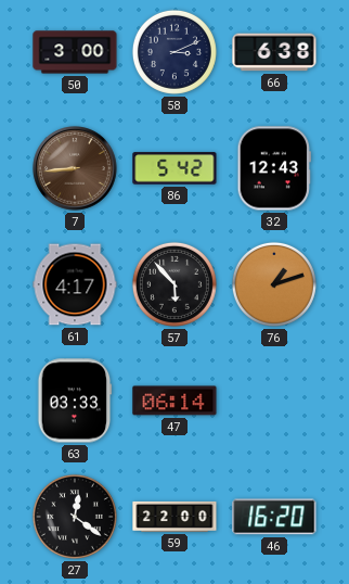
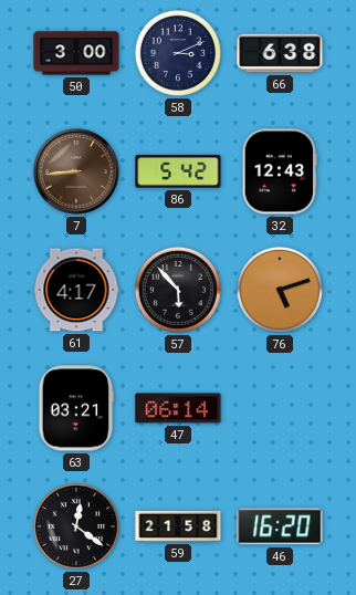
76: 1:12 -> 5:12 (280, 290)
63: 03:33 -> 03:21 (76, 408)
59: 22:00 -> 21:58 (178, 526)
